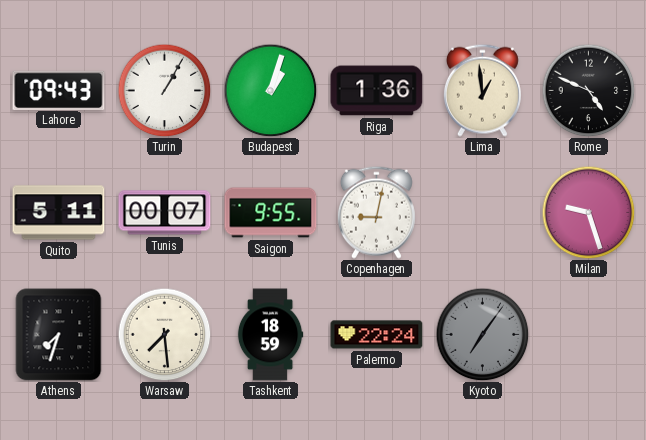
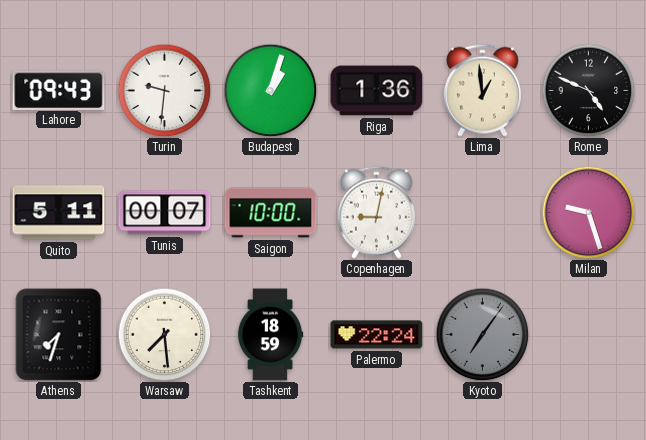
Turin: 1:05 -> 9:31 (164, 90)
Saigon: 9:55 -> 10:00 (271, 213)
